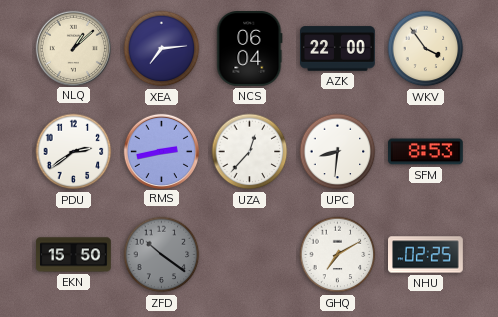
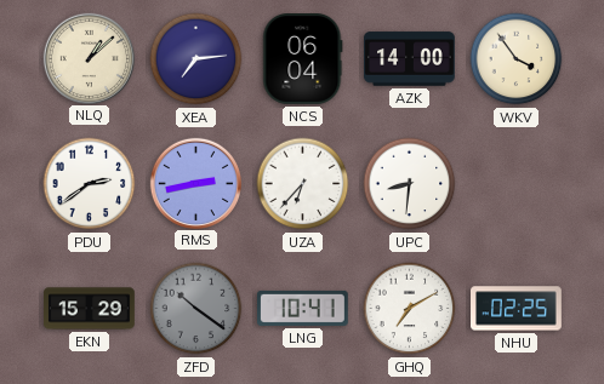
AZK: 22:00 -> 14:00 (410, 59)
UZA: 12:37 -> 6:37 (303, 184)
SFM: 8:53 -> none (426, 152)
EKN: 15:50 -> 15:29 (90, 309)
LNG: none -> 10:41 (303, 308)
